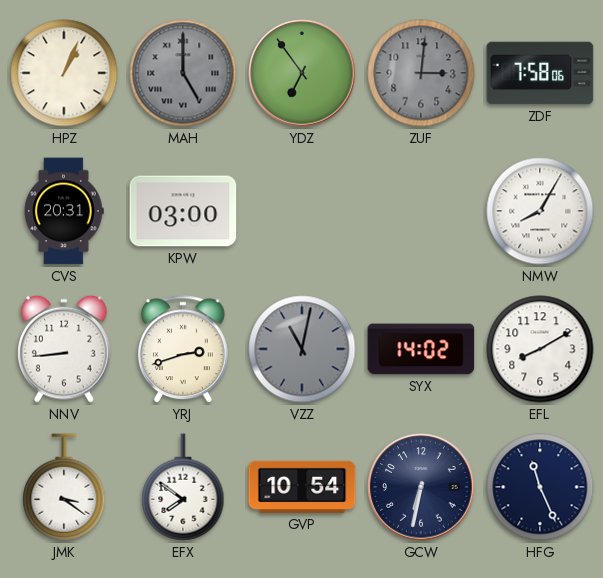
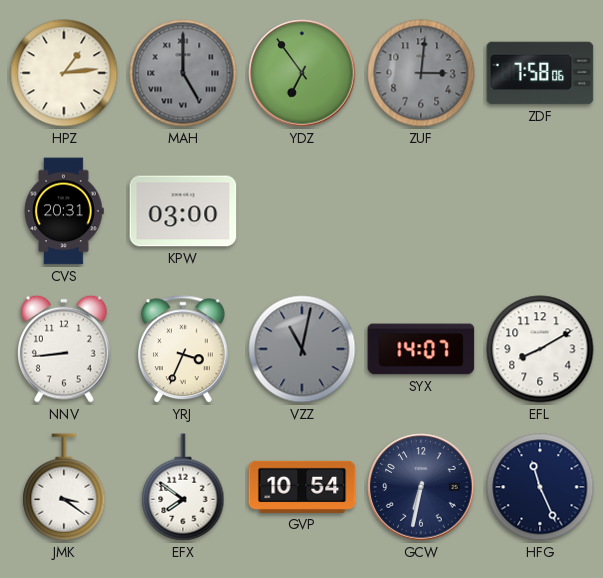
HPZ: 1:04 -> 1:14 (64, 73)
NMW: 8:05 -> none (540, 211)
YRJ: 2:42 -> 3:34 (183, 350)
SYX: 14:02 -> 14:07 (421, 349)
